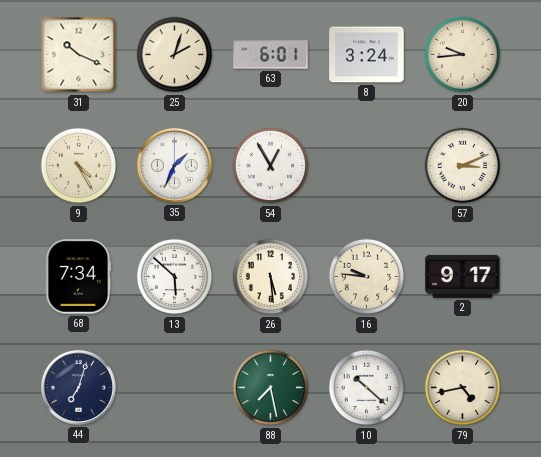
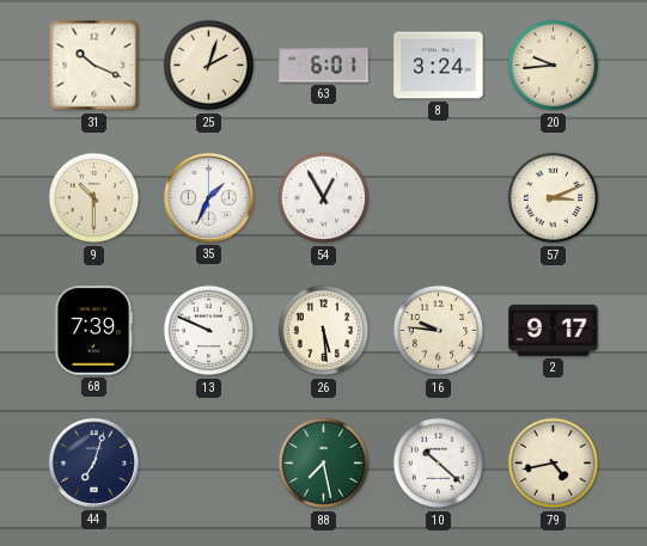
9: 4:25 -> 10:30 (94, 198)
68: 7:34 -> 7:39 (93, 331)
13: 5:52 -> 9:49 (209, 331)
